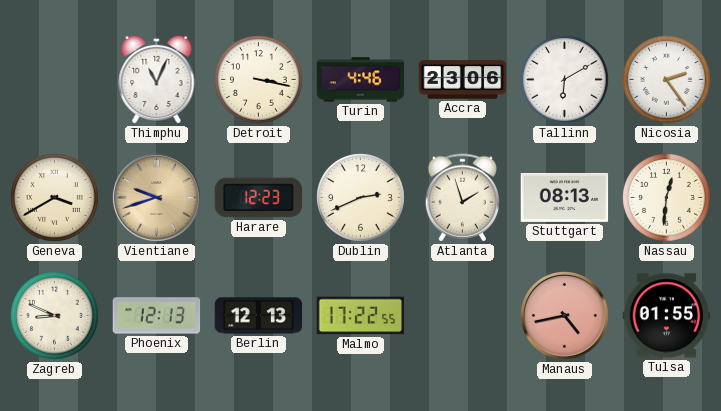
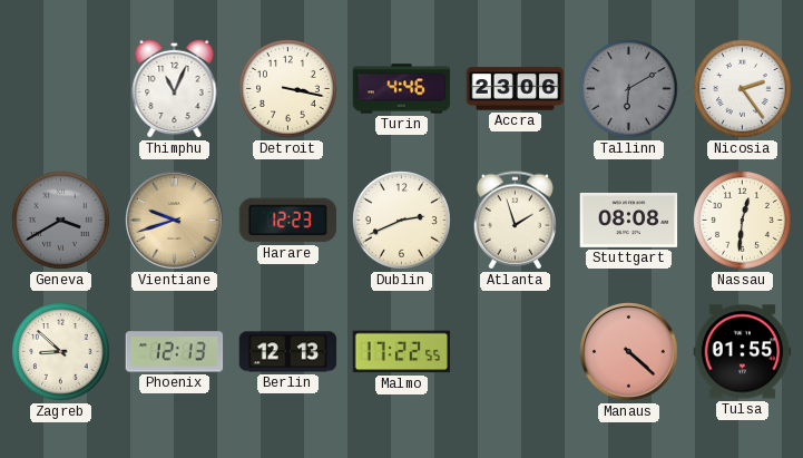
Tallinn dial: white -> grey (629, 89)
Geneva dial: cream -> grey (61, 221)
Stuttgart: 08:13 -> 08:08 (629, 220)
Zagreb: 8:49 -> 8:52 (61, 352)
Manaus: 4:43 -> 4:22 (629, 352)
